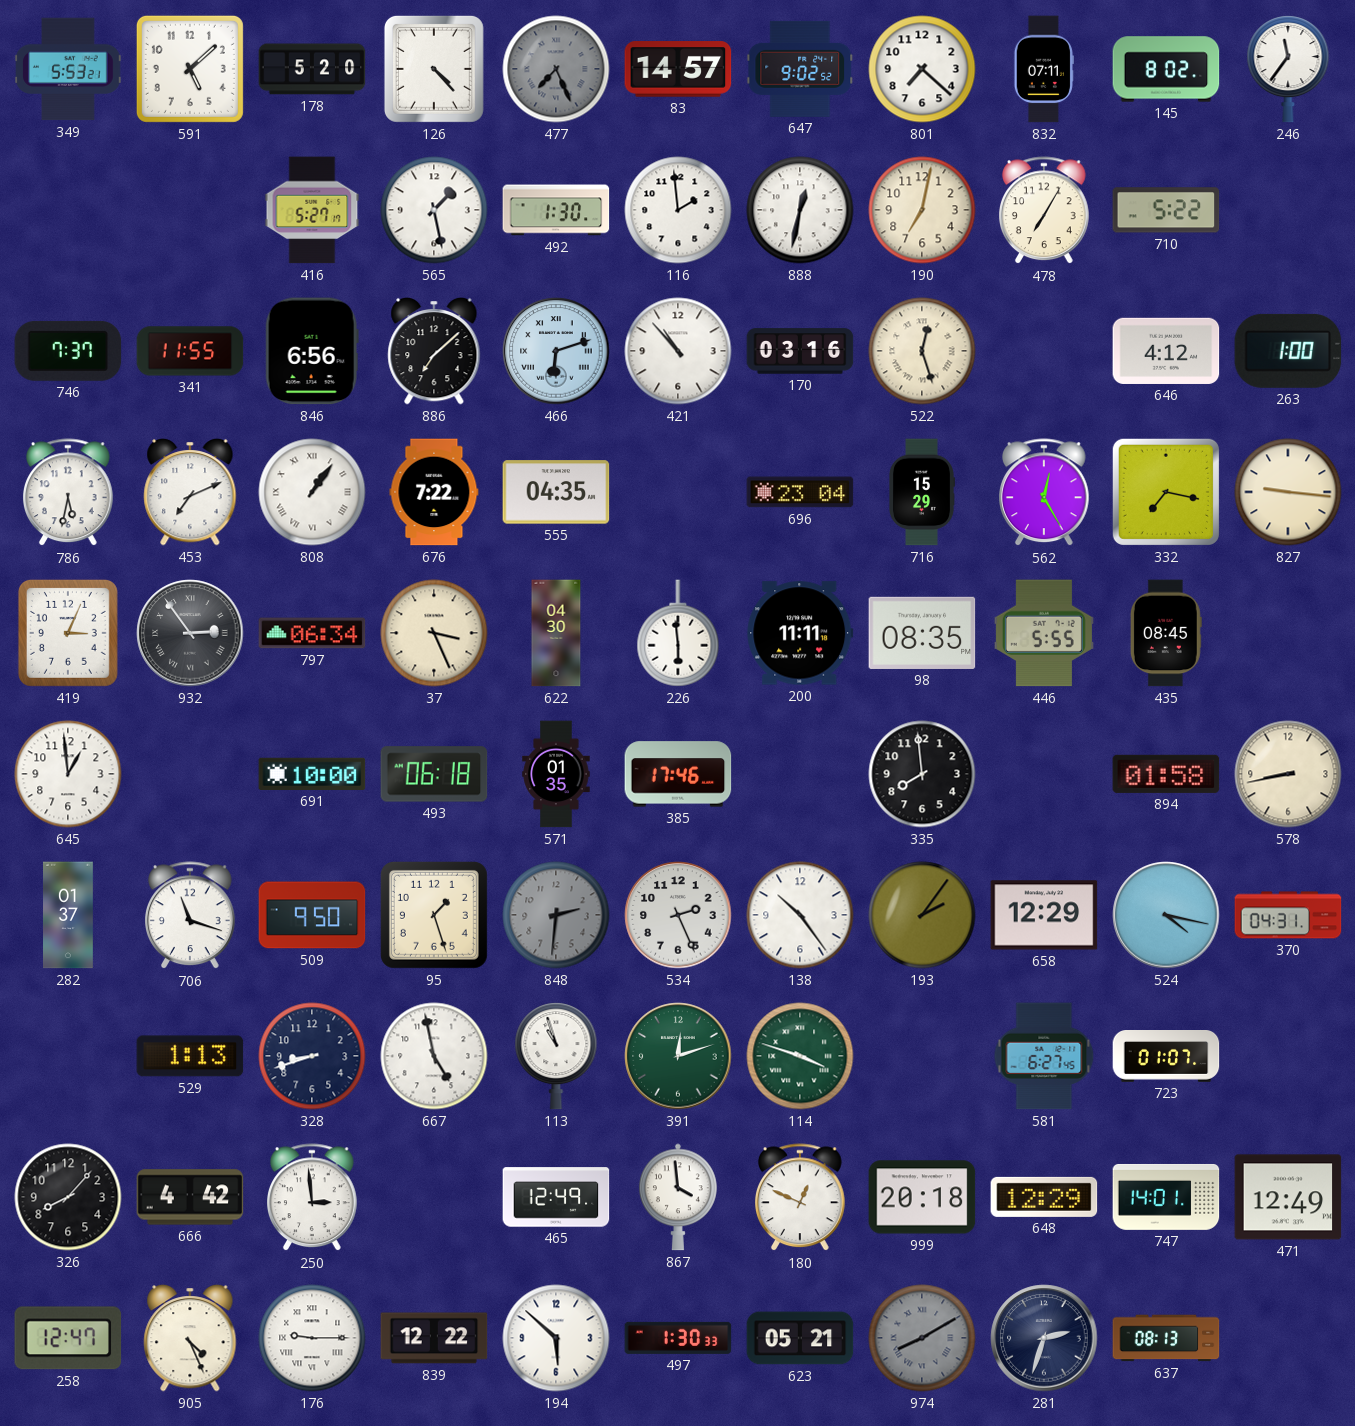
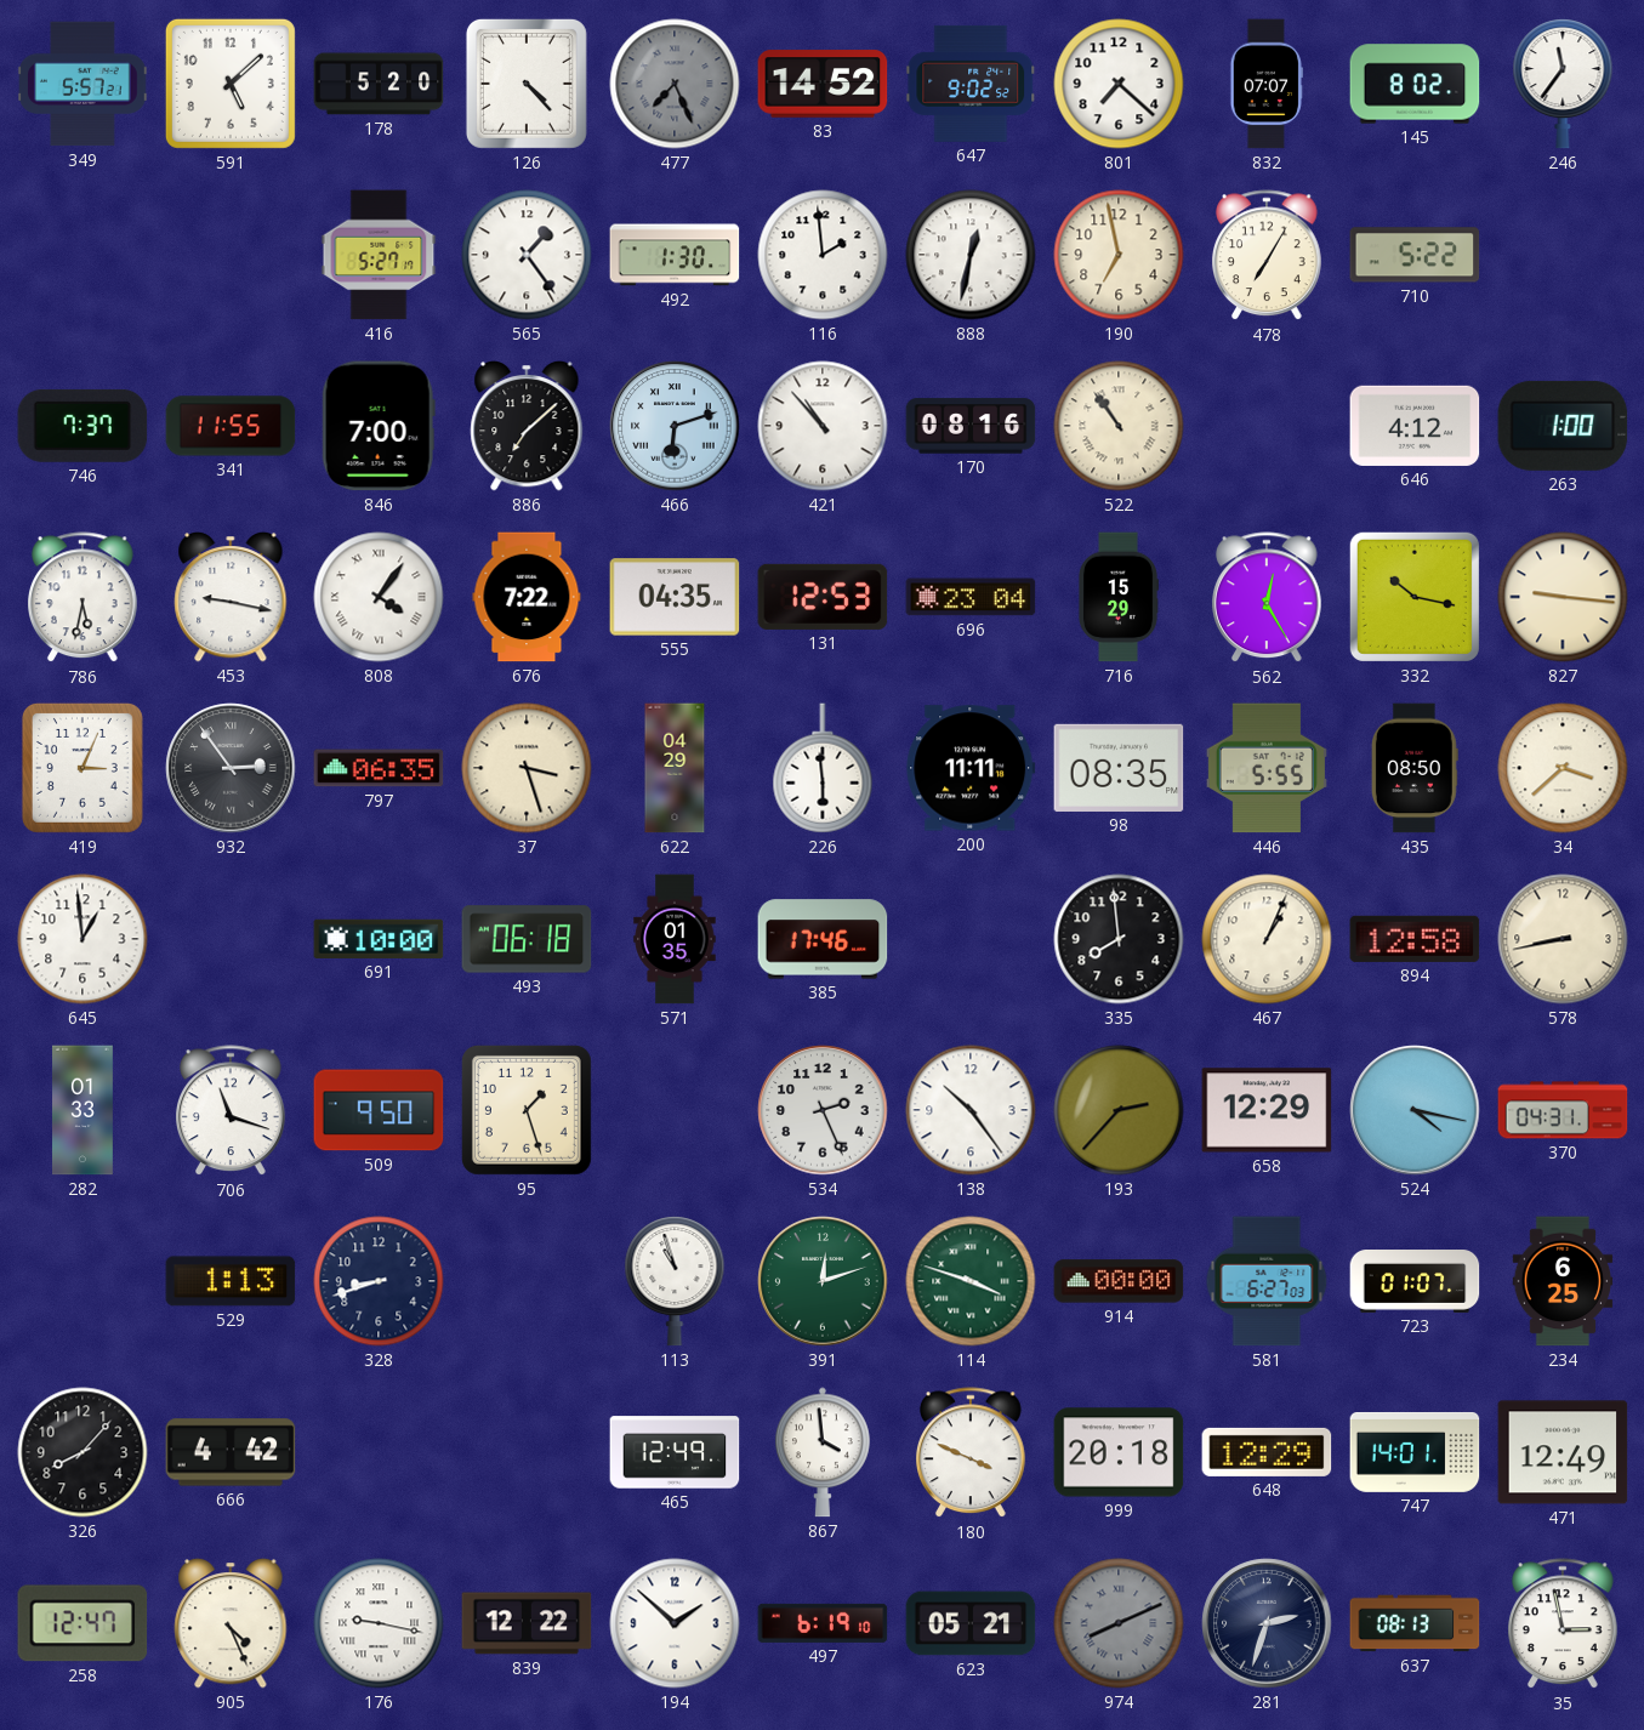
349: 5:53 -> 5:57 (83, 84)
83: 14:57 -> 14:52 (823, 84)
832: 07:11 -> 07:07 (1267, 84)
565: 1:28 -> 1:24 (527, 255)
190: 7:02 -> 6:58 (1119, 255)
846: 6:56 -> 7:00 (379, 426)
170: 03:16 -> 08:16 (971, 426)
522: 12:27 -> 10:54 (1119, 426)
453: 7:11 -> 9:17 (231, 597)
808: 1:06 -> 4:06 (379, 597)
131: none -> 12:53 (823, 597)
332: 7:17 -> 10:17 (1415, 597)
797: 06:34 -> 06:35 (379, 768)
37: 3:26 -> 3:27 (527, 768)
622: 04:30 -> 04:29 (675, 768)
435: 08:45 -> 08:50 (1415, 768)
34: none -> 3:38 (1563, 768)
467: none -> 1:04 (1267, 939)
894: 01:58 -> 12:58 (1415, 939)
282: 01:37 -> 01:33 (84, 1110)
848: 2:31 -> none (556, 915)
193: 2:06 -> 2:37 (1119, 1110)
667: 4:58 -> none (434, 1056)
914: none -> 00:00 (1119, 1281)
581: 6:27:45 -> 6:27:03 (1267, 1281)
234: none -> 6:25 (1563, 1281)
250: 2:59 -> none (313, 1198)
180: 12:49 -> 3:49 (972, 1453)
176: 9:15 -> 9:17 (379, 1623)
194: 5:52 -> 1:52 (675, 1623)
497: 1:30 -> 6:19 (823, 1623)
974: 8:10 -> 8:11 (1119, 1623)
35: none -> 2:58 (1564, 1624)
